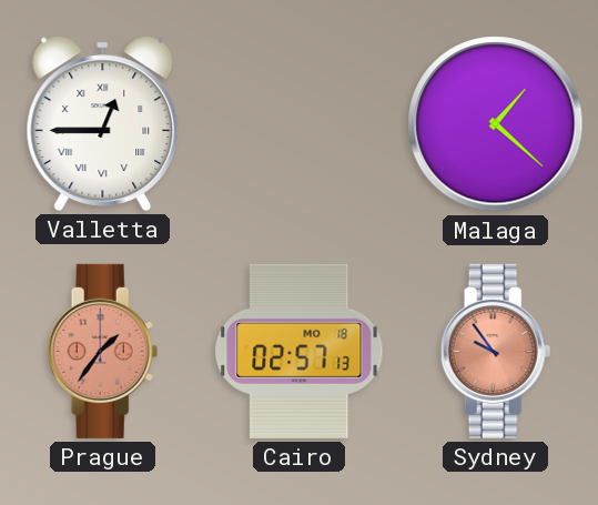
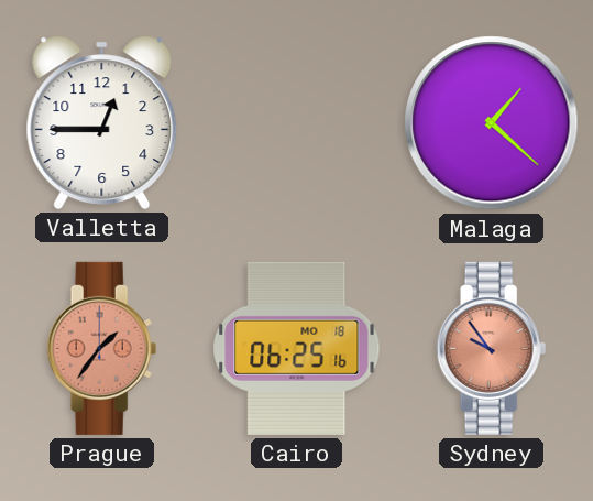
Valletta numerals: Roman -> Arabic (102, 122)
Cairo: 02:57 -> 06:25 (297, 348)
